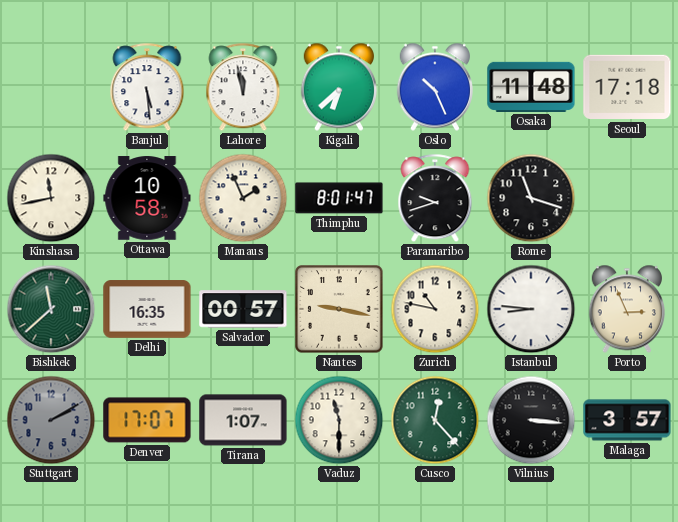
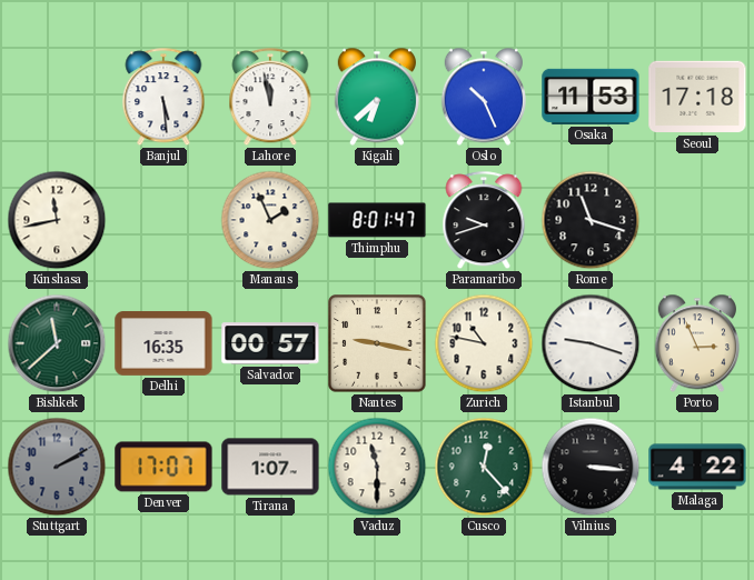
Osaka: 11:48 -> 11:53 (591, 97)
Ottawa: 10:58 -> none (147, 198)
Istanbul: 8:46 -> 9:18 (591, 343)
Malaga: 3:57 -> 4:22 (697, 467)
